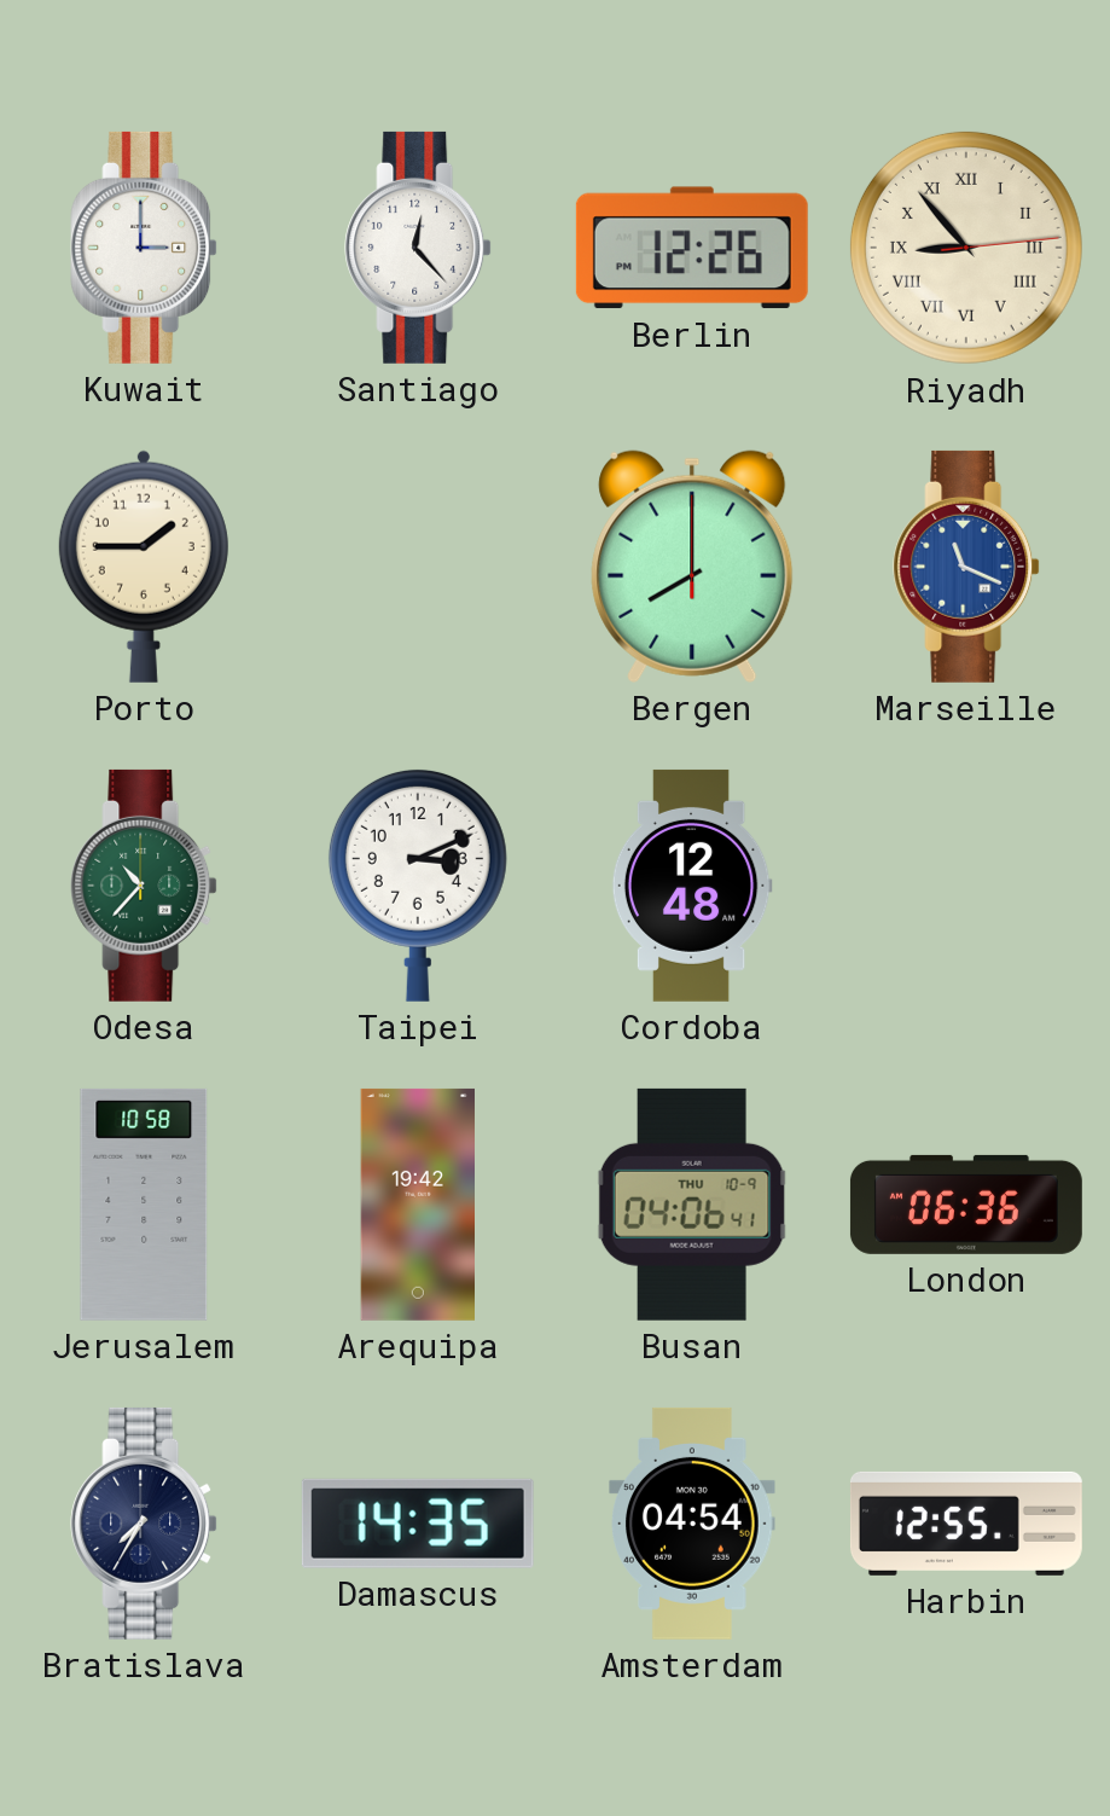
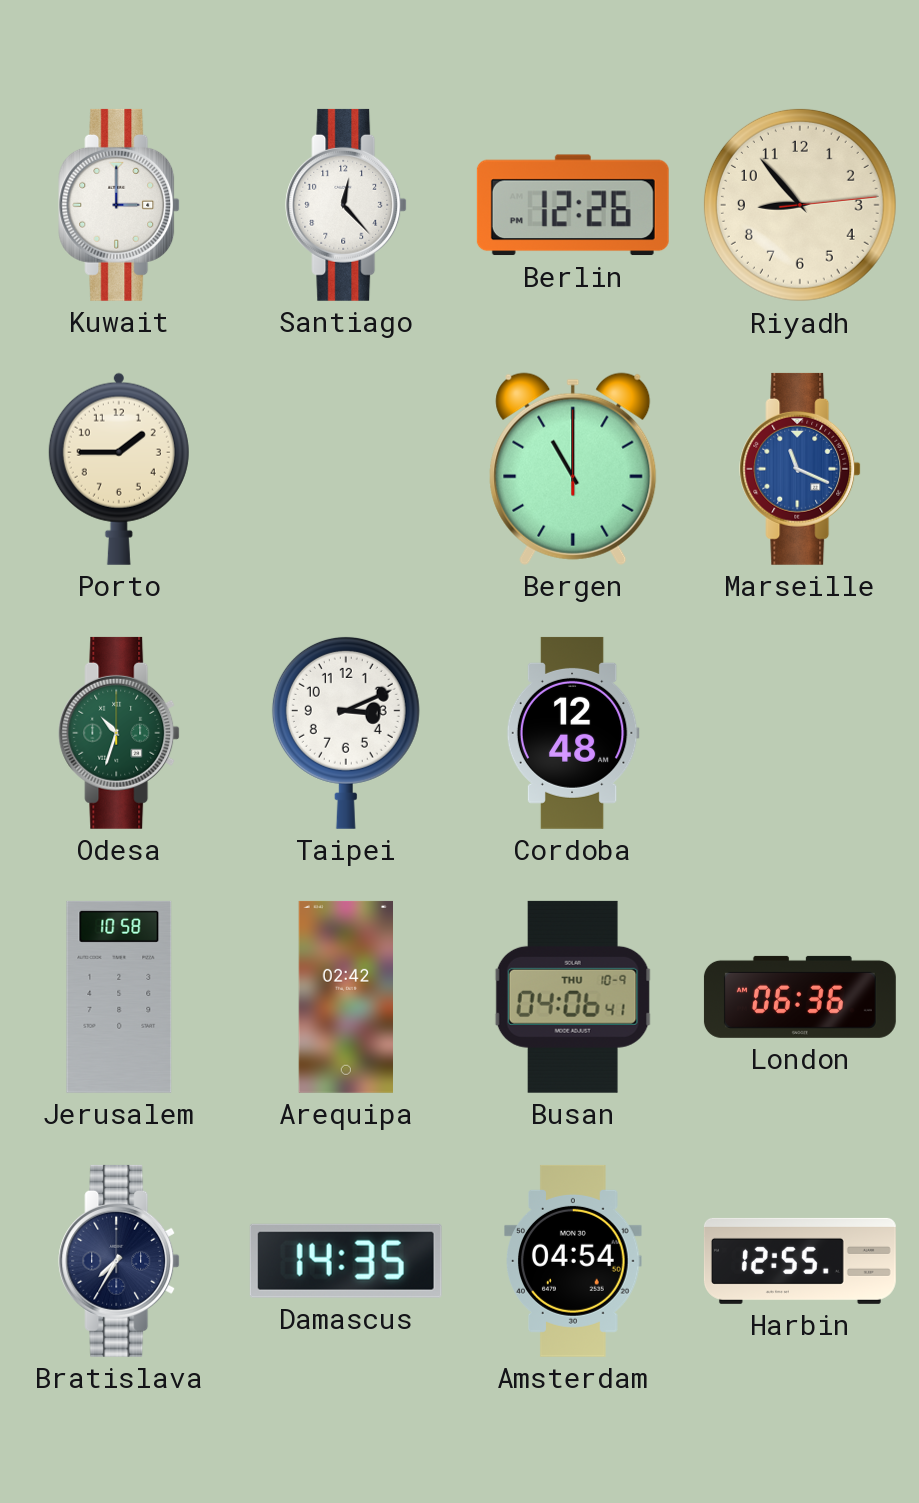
Riyadh numerals: Roman -> Arabic (800, 205)
Bergen: 8:00 -> 11:00 (573, 469)
Odesa: 10:37 -> 10:33 (119, 733)
Arequipa: 19:42 -> 02:42 (346, 997)
